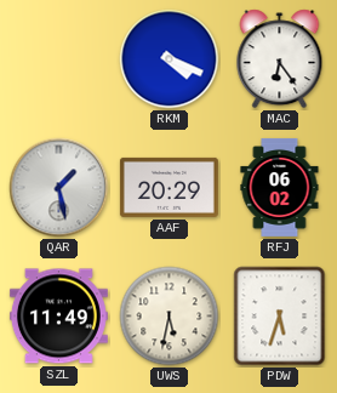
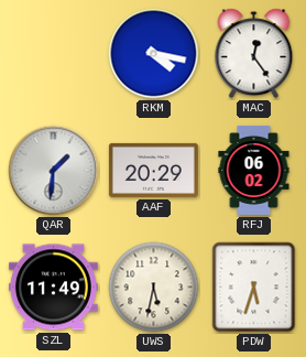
RKM: 4:19 -> 4:17 (154, 54)
MAC: 6:24 -> 12:24 (254, 54)
QAR: 1:28 -> 1:31 (54, 171)
